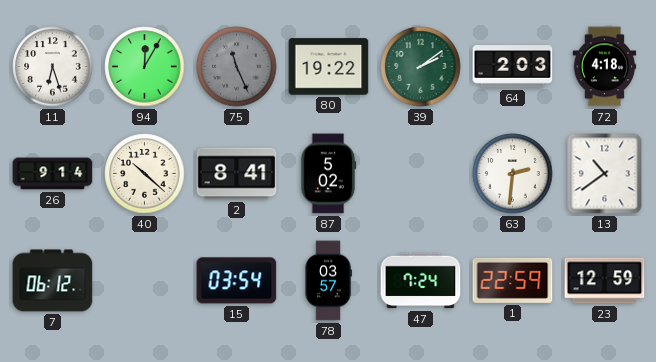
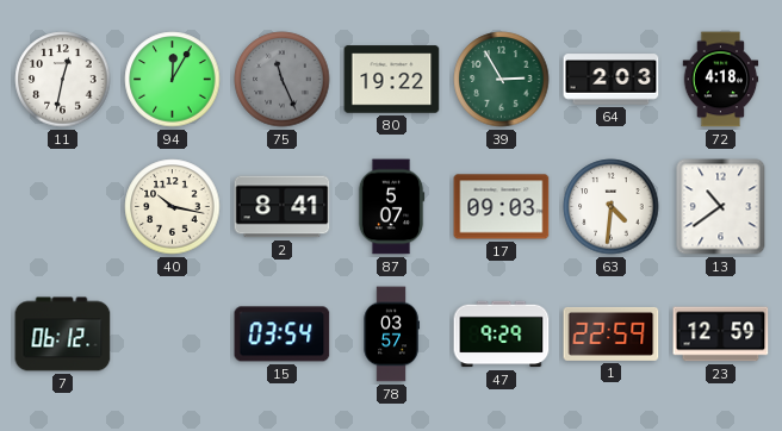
11: 6:27 -> 12:32 (63, 80)
39: 2:09 -> 2:55 (502, 80)
26: 9:14 -> none (53, 174)
40: 10:22 -> 10:17 (173, 207)
87: 5:02 -> 5:07 (391, 207)
17: none -> 09:03 (502, 207)
63: 2:31 -> 4:31 (612, 207)
47: 7:24 -> 9:29 (502, 335)
